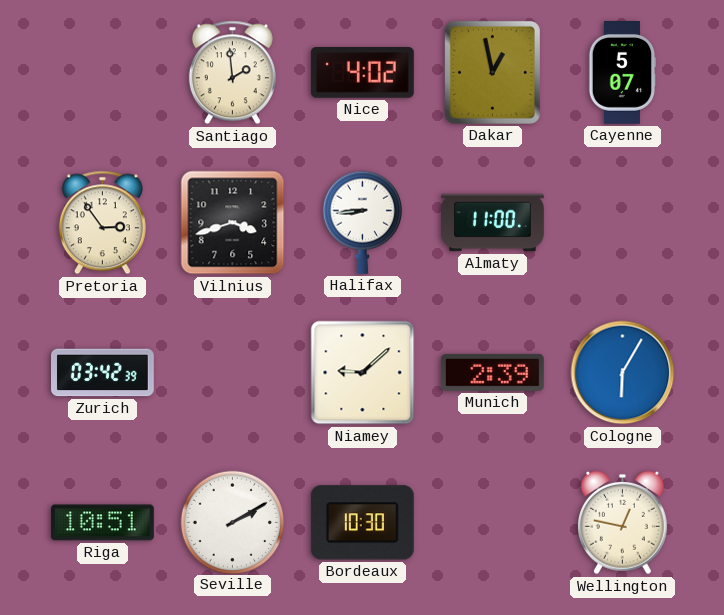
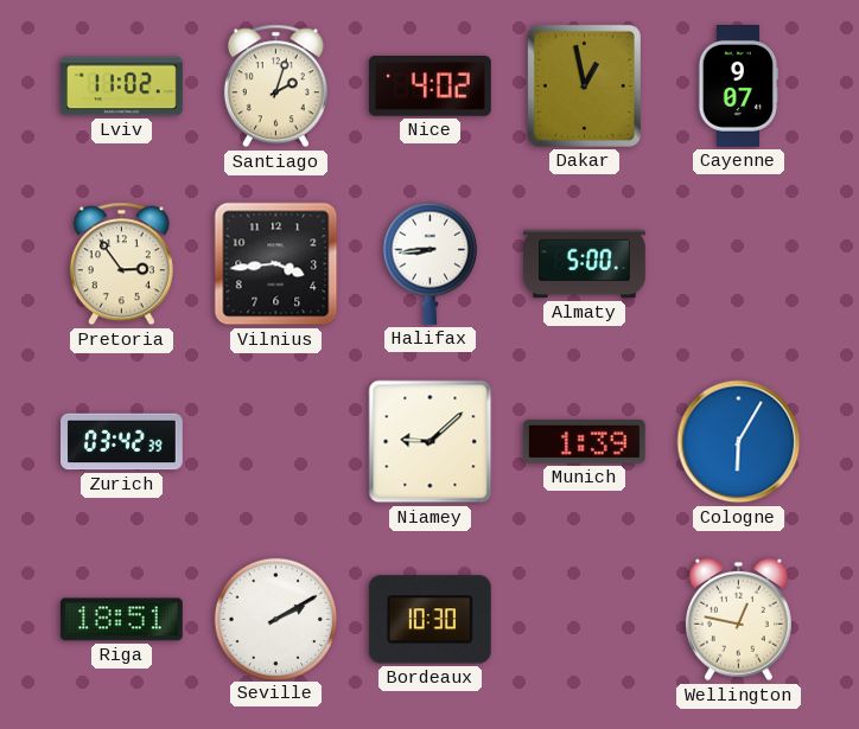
Lviv: none -> 11:02 (122, 87)
Santiago: 1:59 -> 2:03 (275, 87)
Cayenne: 5:07 -> 9:07 (738, 87)
Vilnius: 3:42 -> 3:44 (276, 264)
Almaty: 11:00 -> 5:00 (585, 264)
Munich: 2:39 -> 1:39 (584, 441)
Riga: 10:51 -> 18:51 (121, 620)
